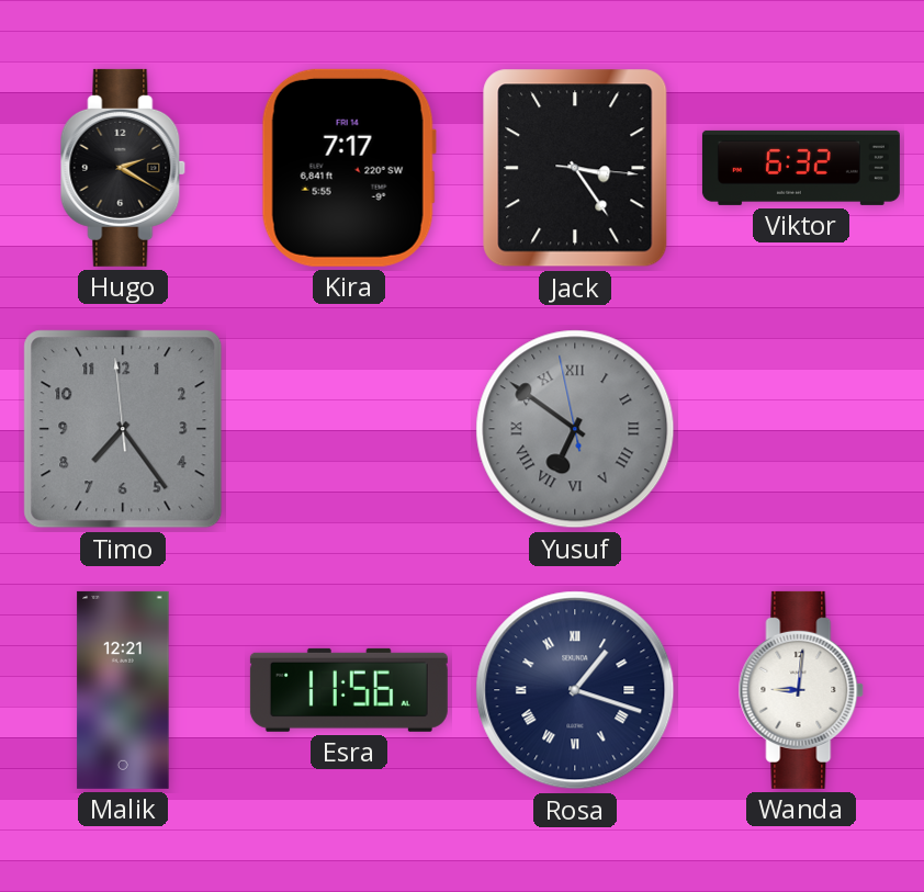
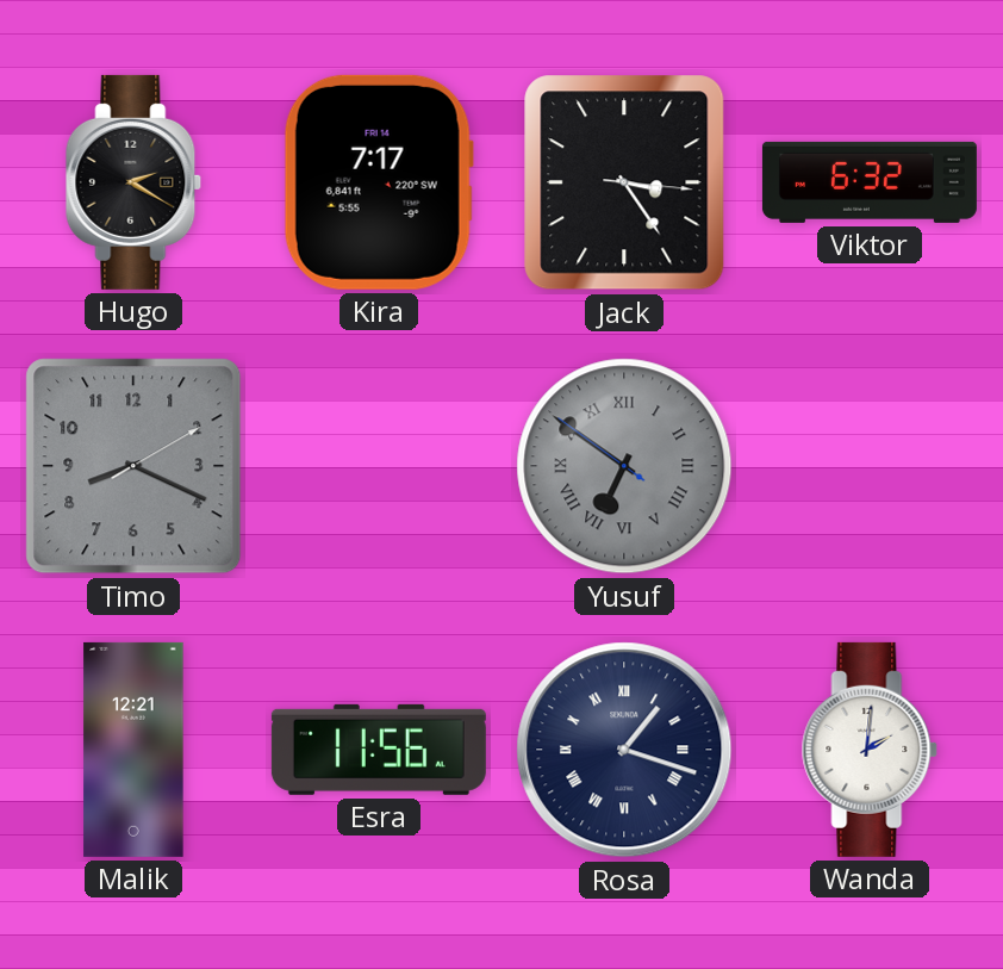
Timo: 7:23 -> 8:19 (133, 466)
Yusuf: 6:50:58 -> 6:50:51 (624, 466)
Wanda: 9:01 -> 2:01 (870, 750)
